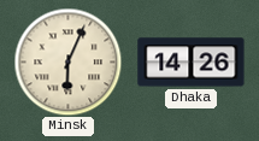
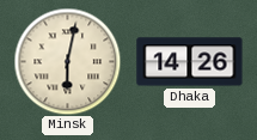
Minsk: 6:04 -> 6:02 (67, 61)
